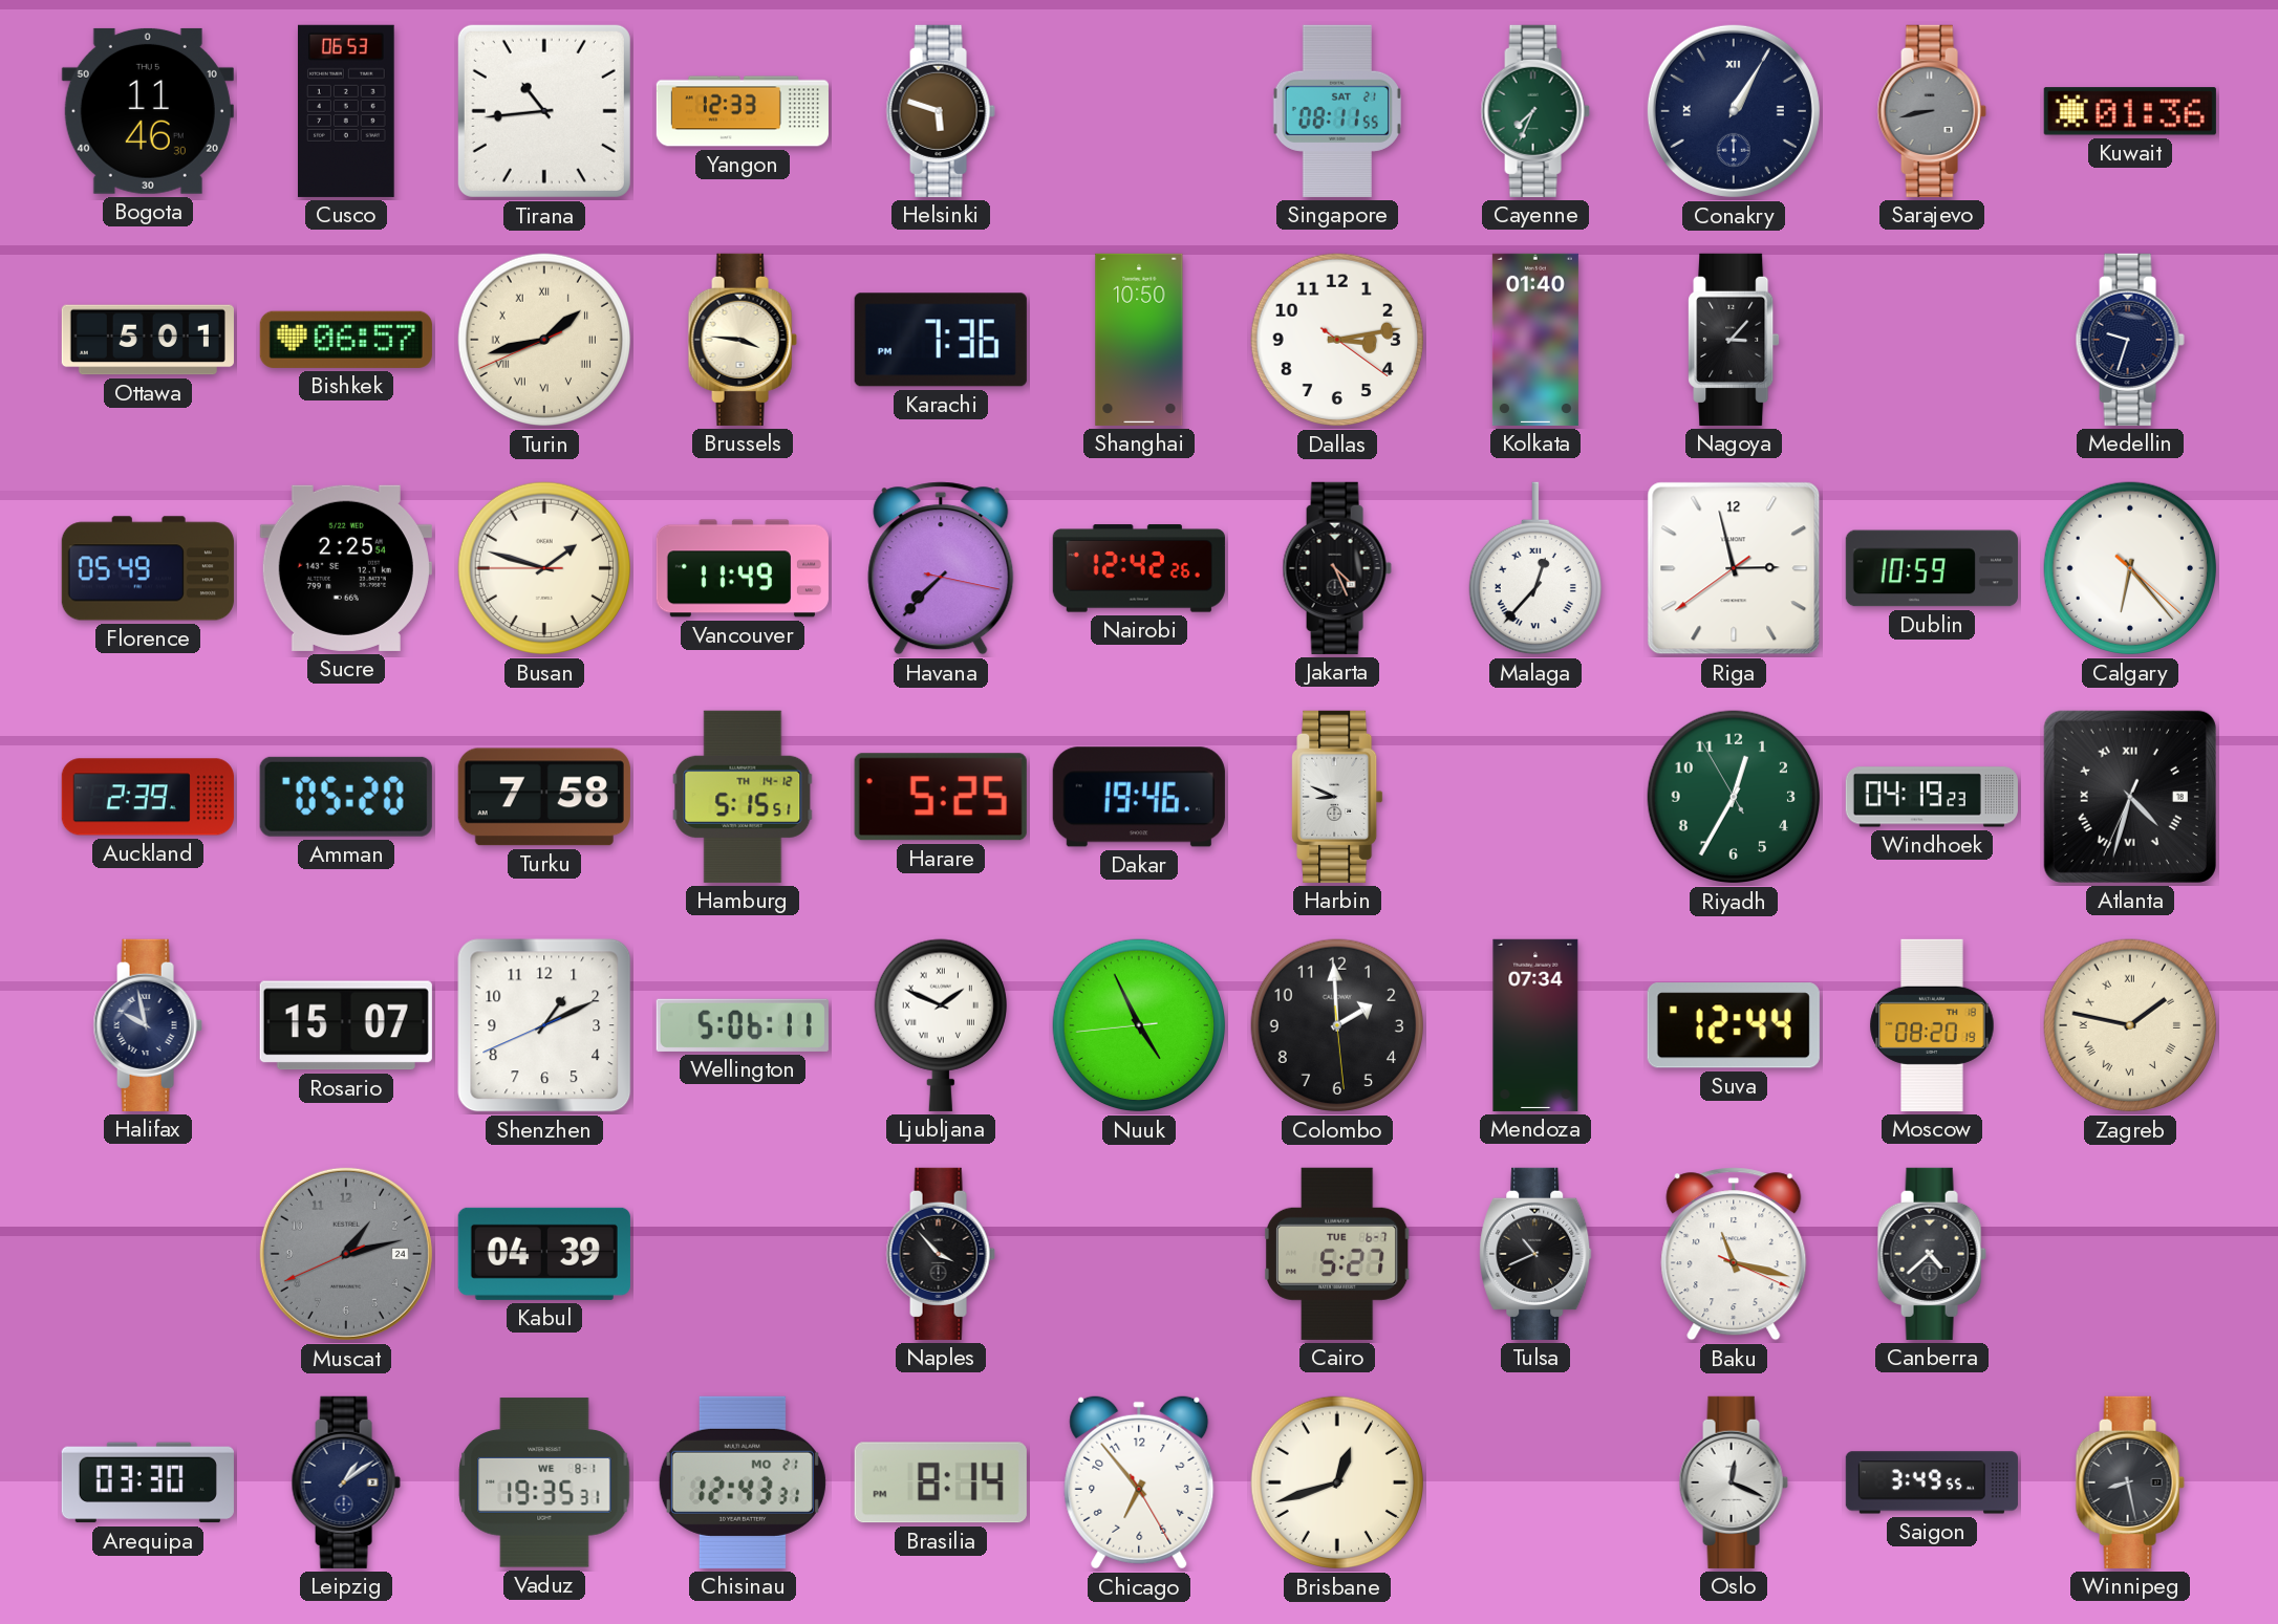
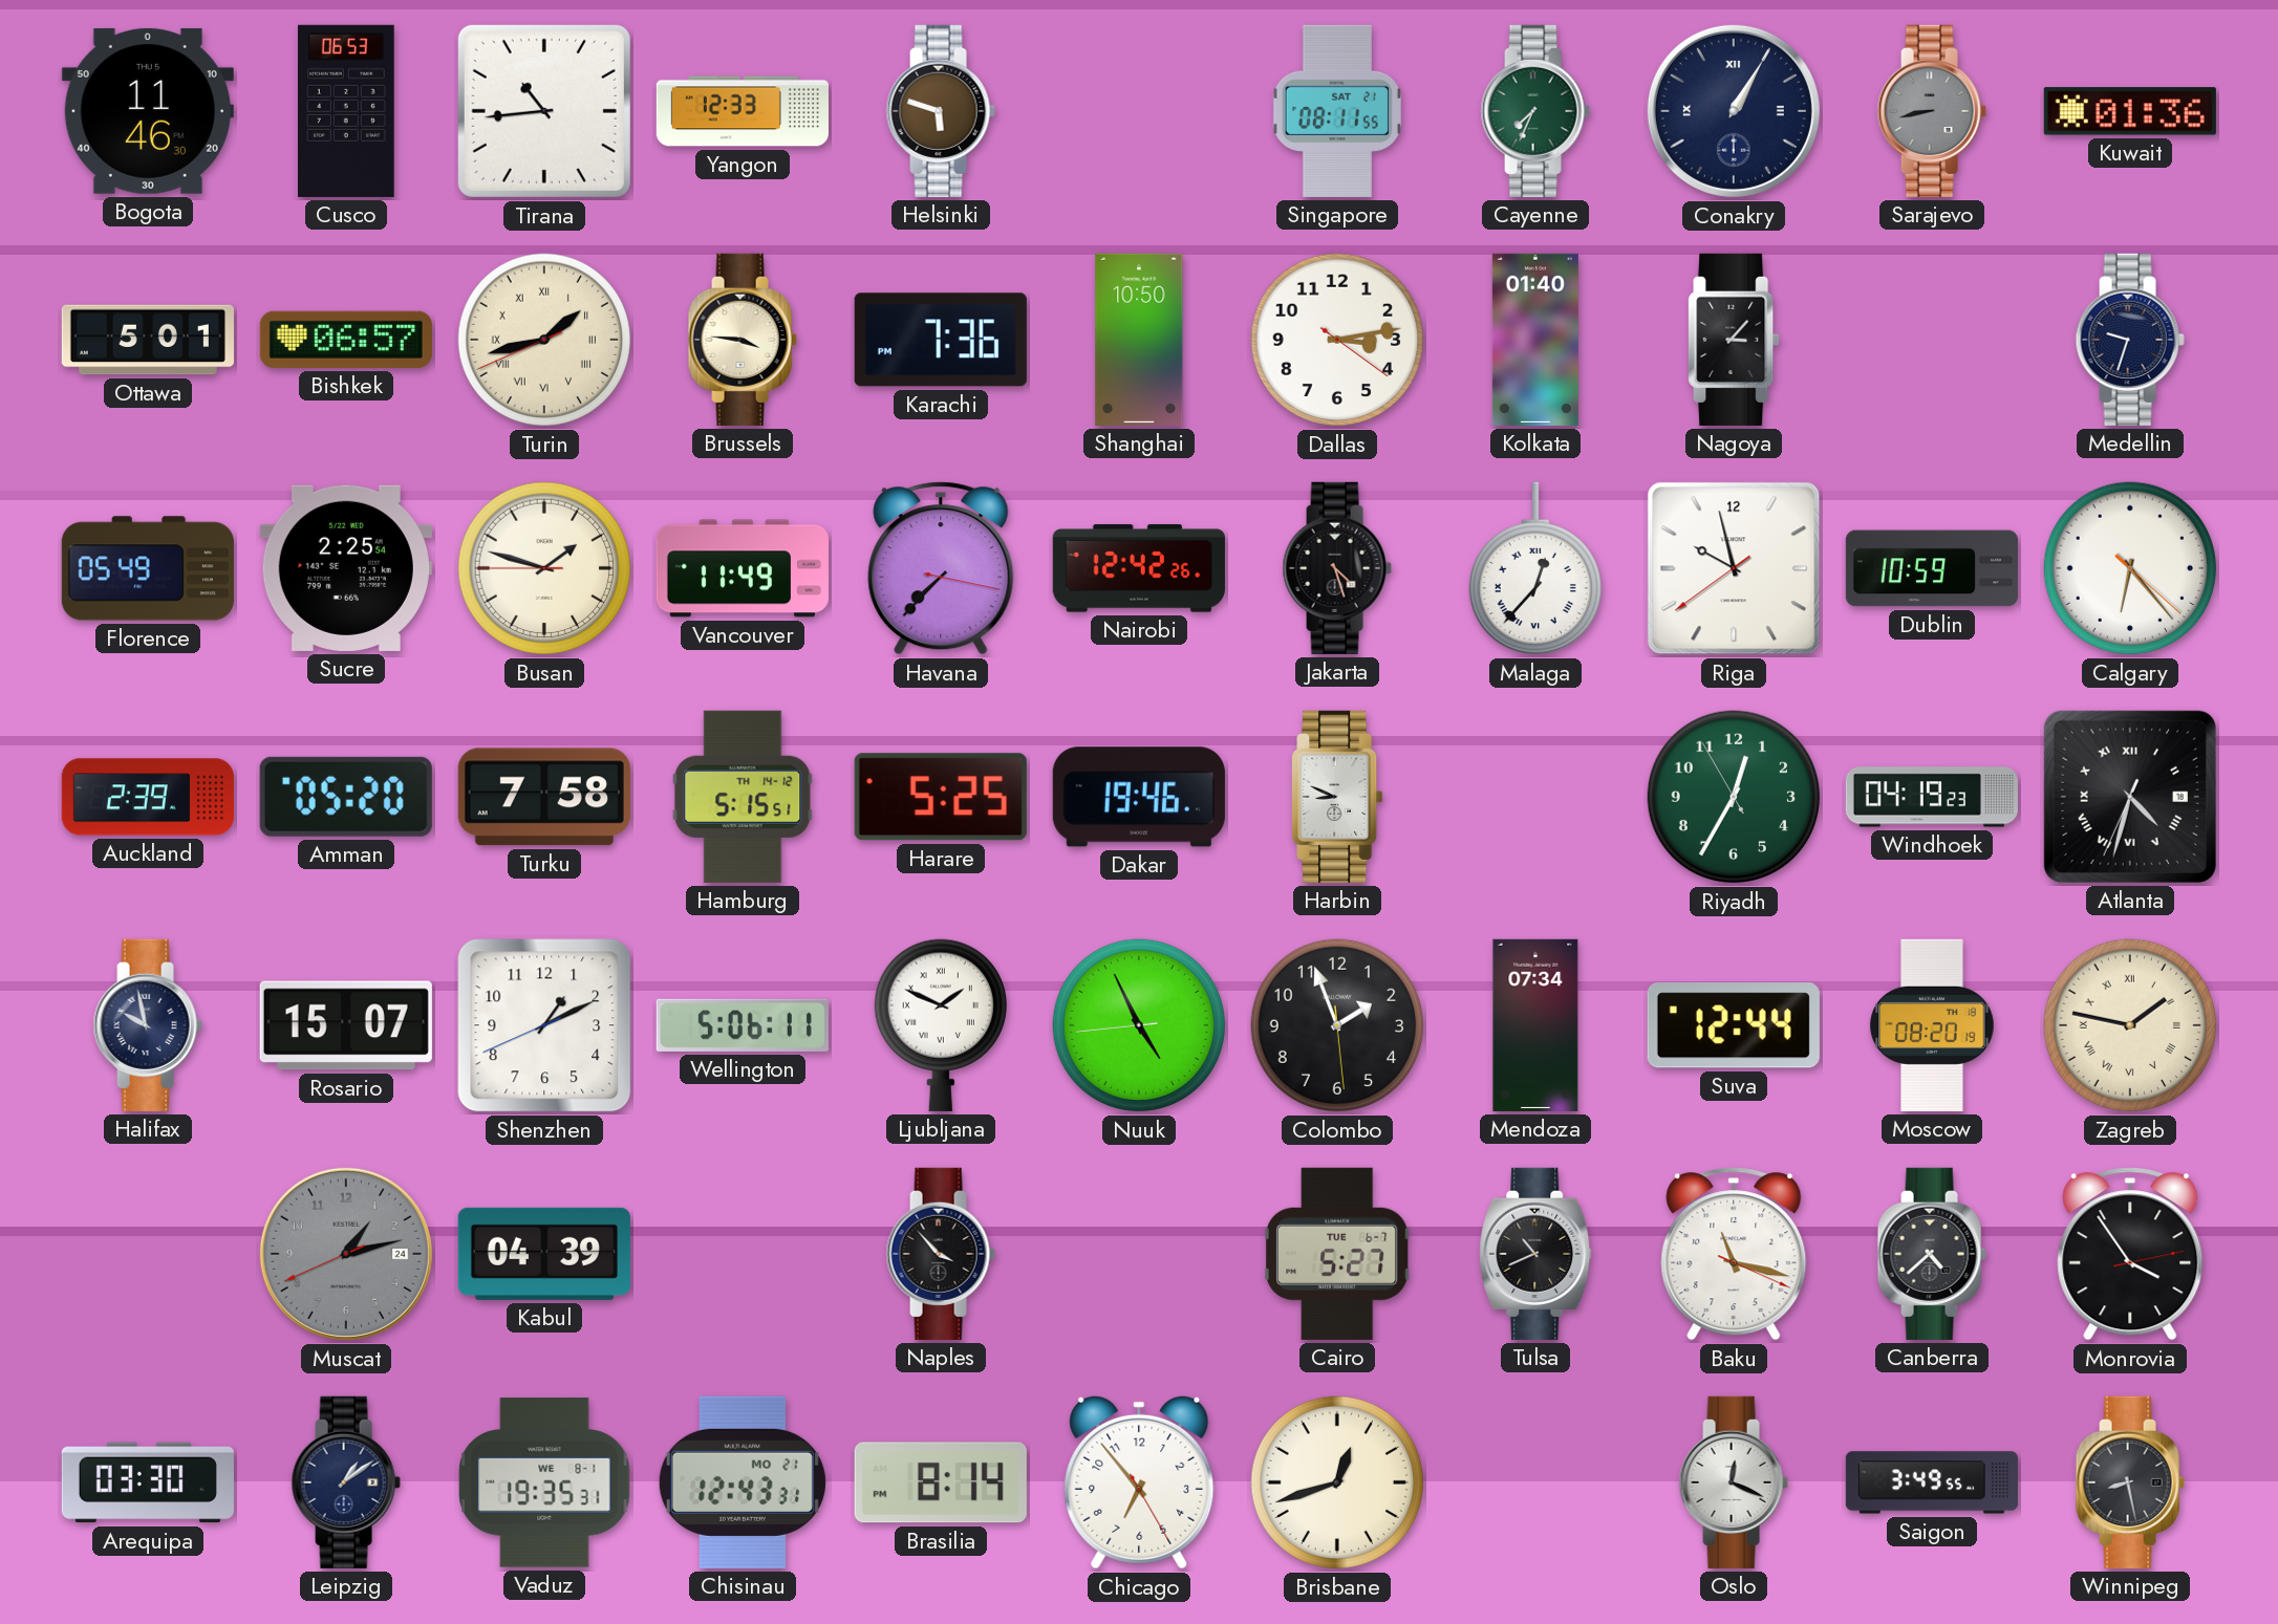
Jakarta: 4:26 -> 4:27 (1337, 568)
Riga: 2:57 -> 9:57 (1734, 568)
Colombo: 1:59 -> 1:56 (1337, 1025)
Monrovia: none -> 3:54 (2130, 1254)
